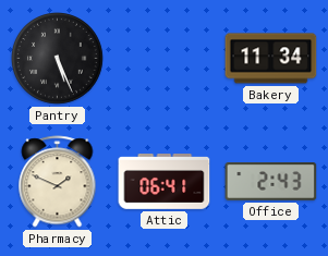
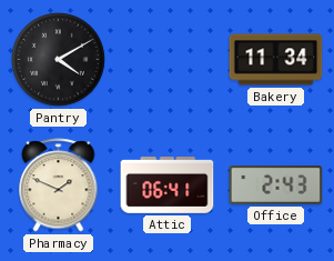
Pantry: 5:26 -> 4:10 (59, 60)
